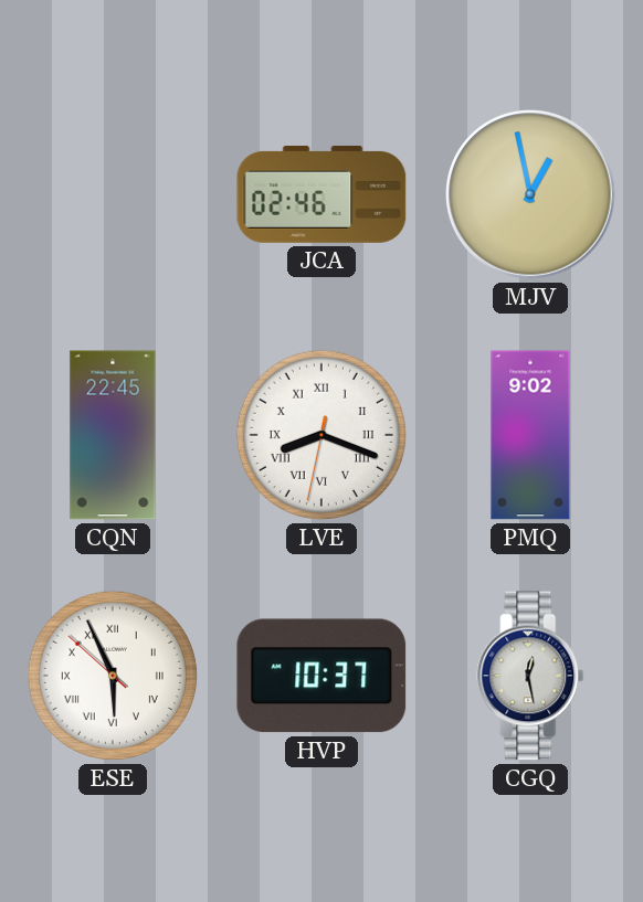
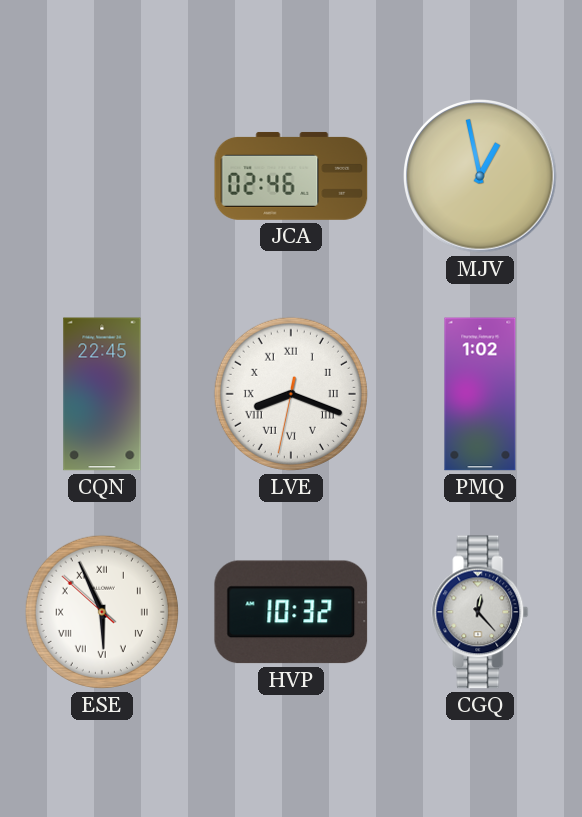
PMQ: 9:02 -> 1:02 (480, 394)
HVP: 10:37 -> 10:32 (291, 612)
CGQ: 12:28 -> 12:23 (480, 612)
